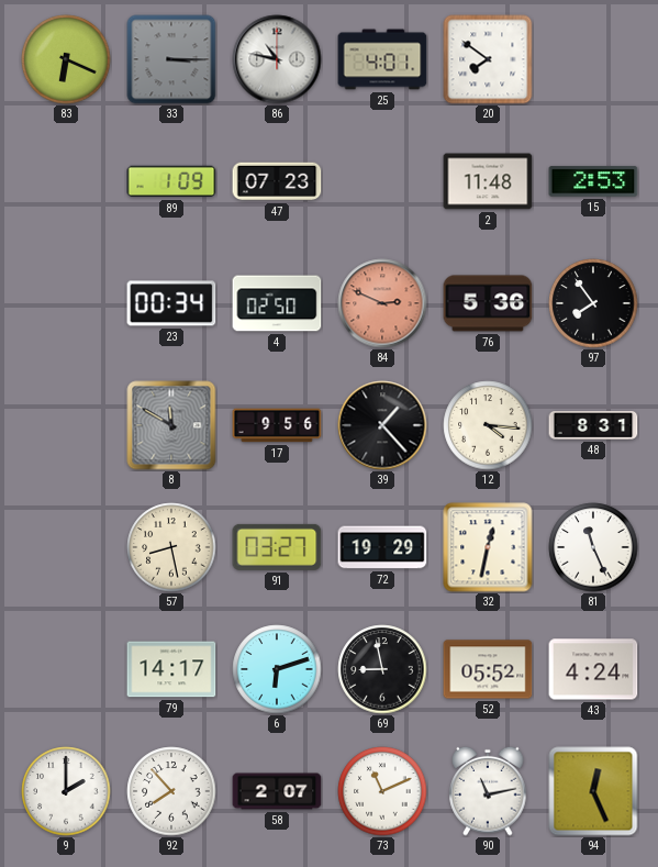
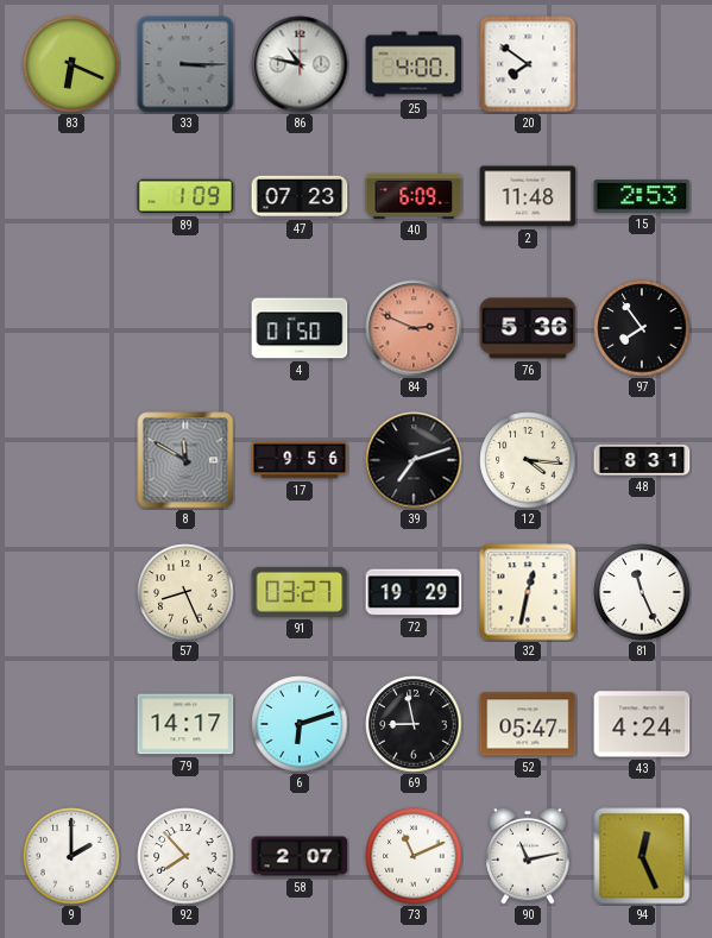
25: 4:01 -> 4:00 (414, 64)
40: none -> 6:09 (414, 196)
23: 00:34 -> none (171, 303)
4: 02:50 -> 01:50 (300, 328)
39: 1:23 -> 7:12 (414, 460)
57: 8:28 -> 8:26 (185, 592)
52: 05:52 -> 05:47 (528, 724)
